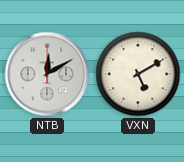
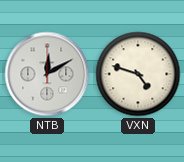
VXN: 5:10 -> 4:48 (138, 74)
